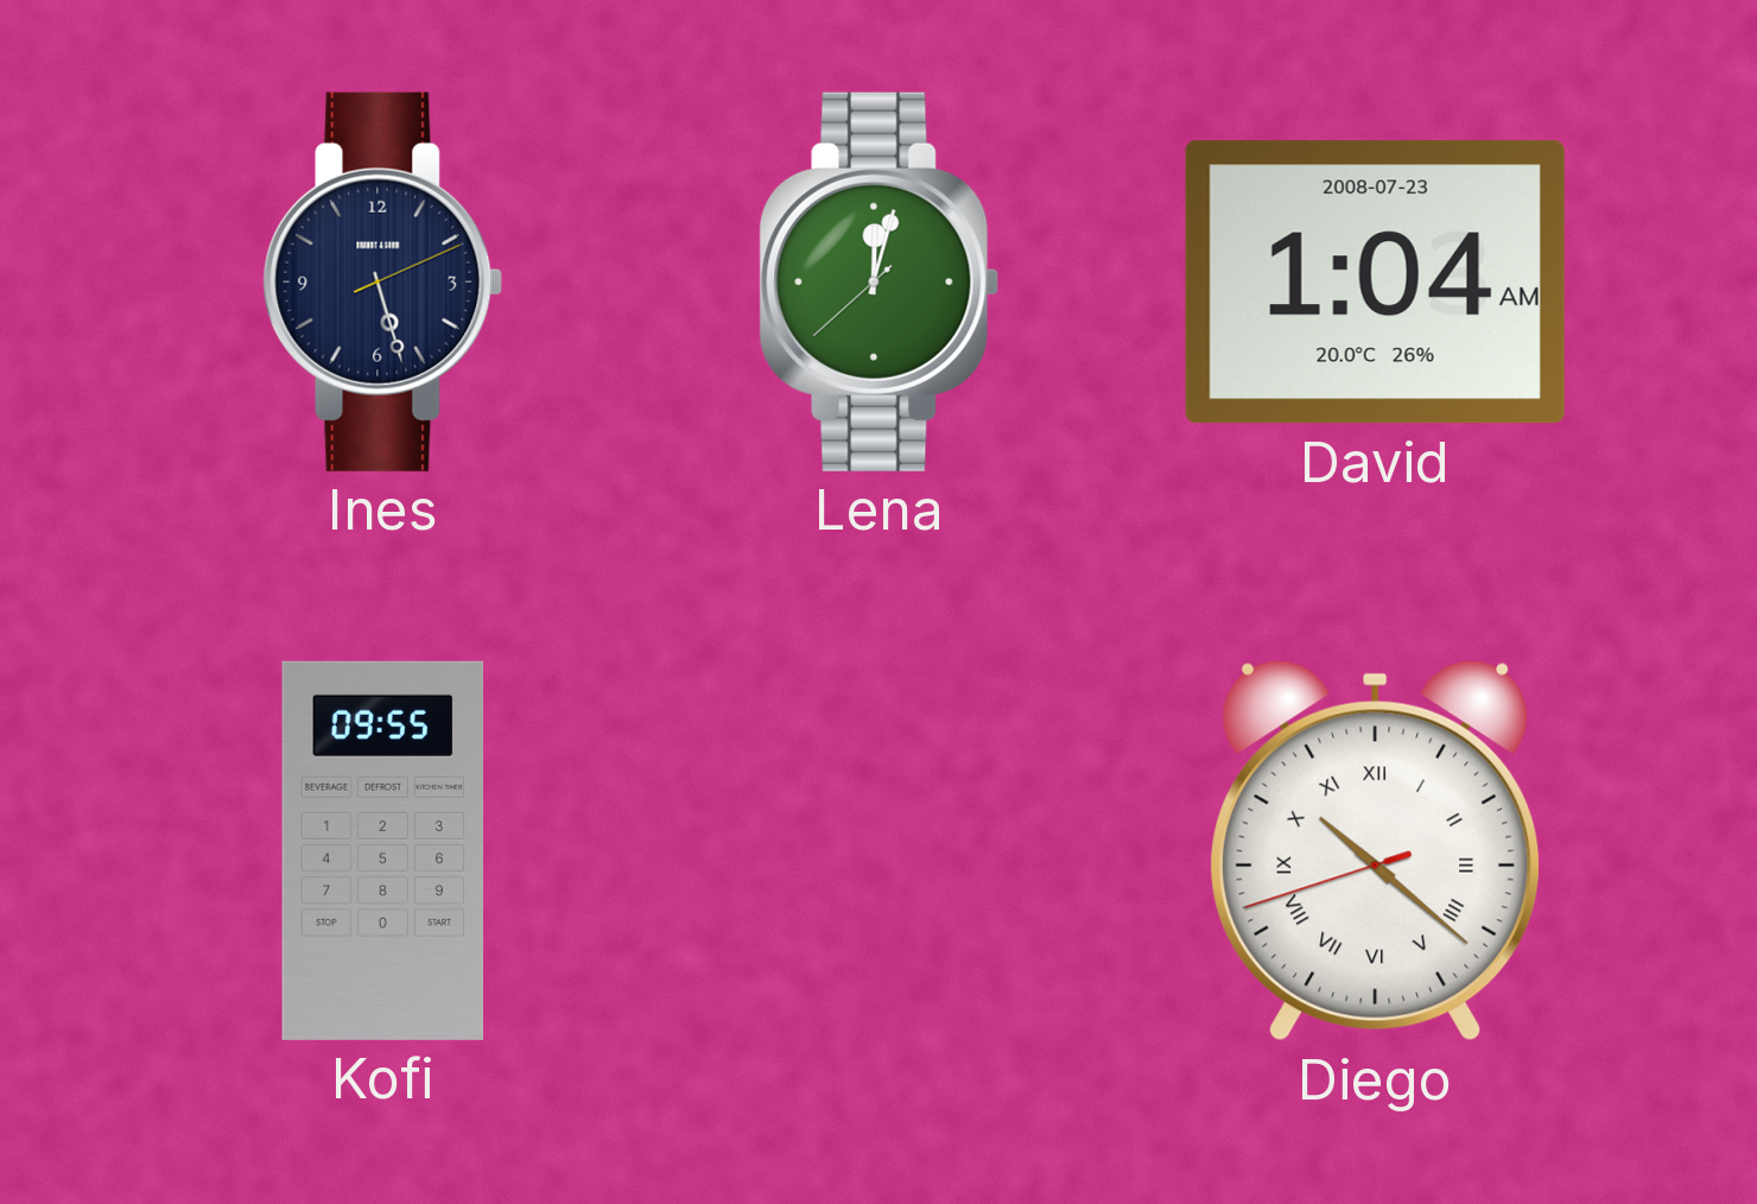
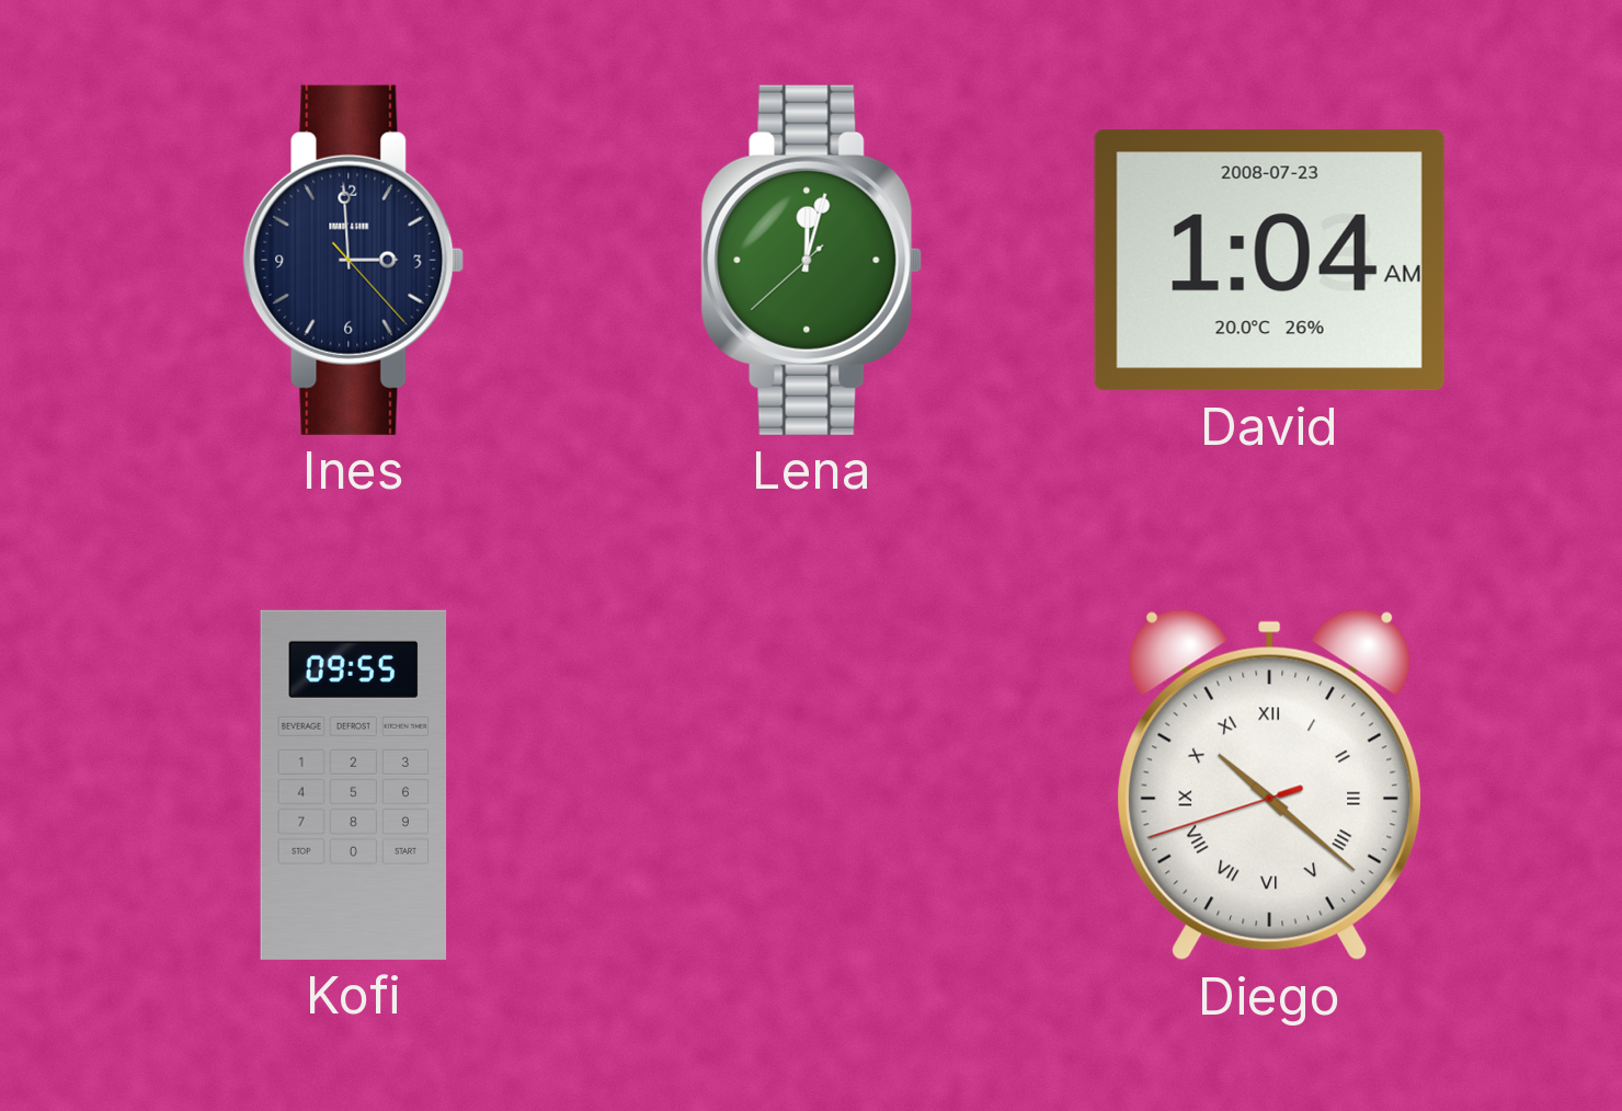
Ines: 5:27 -> 2:59 (354, 260)
